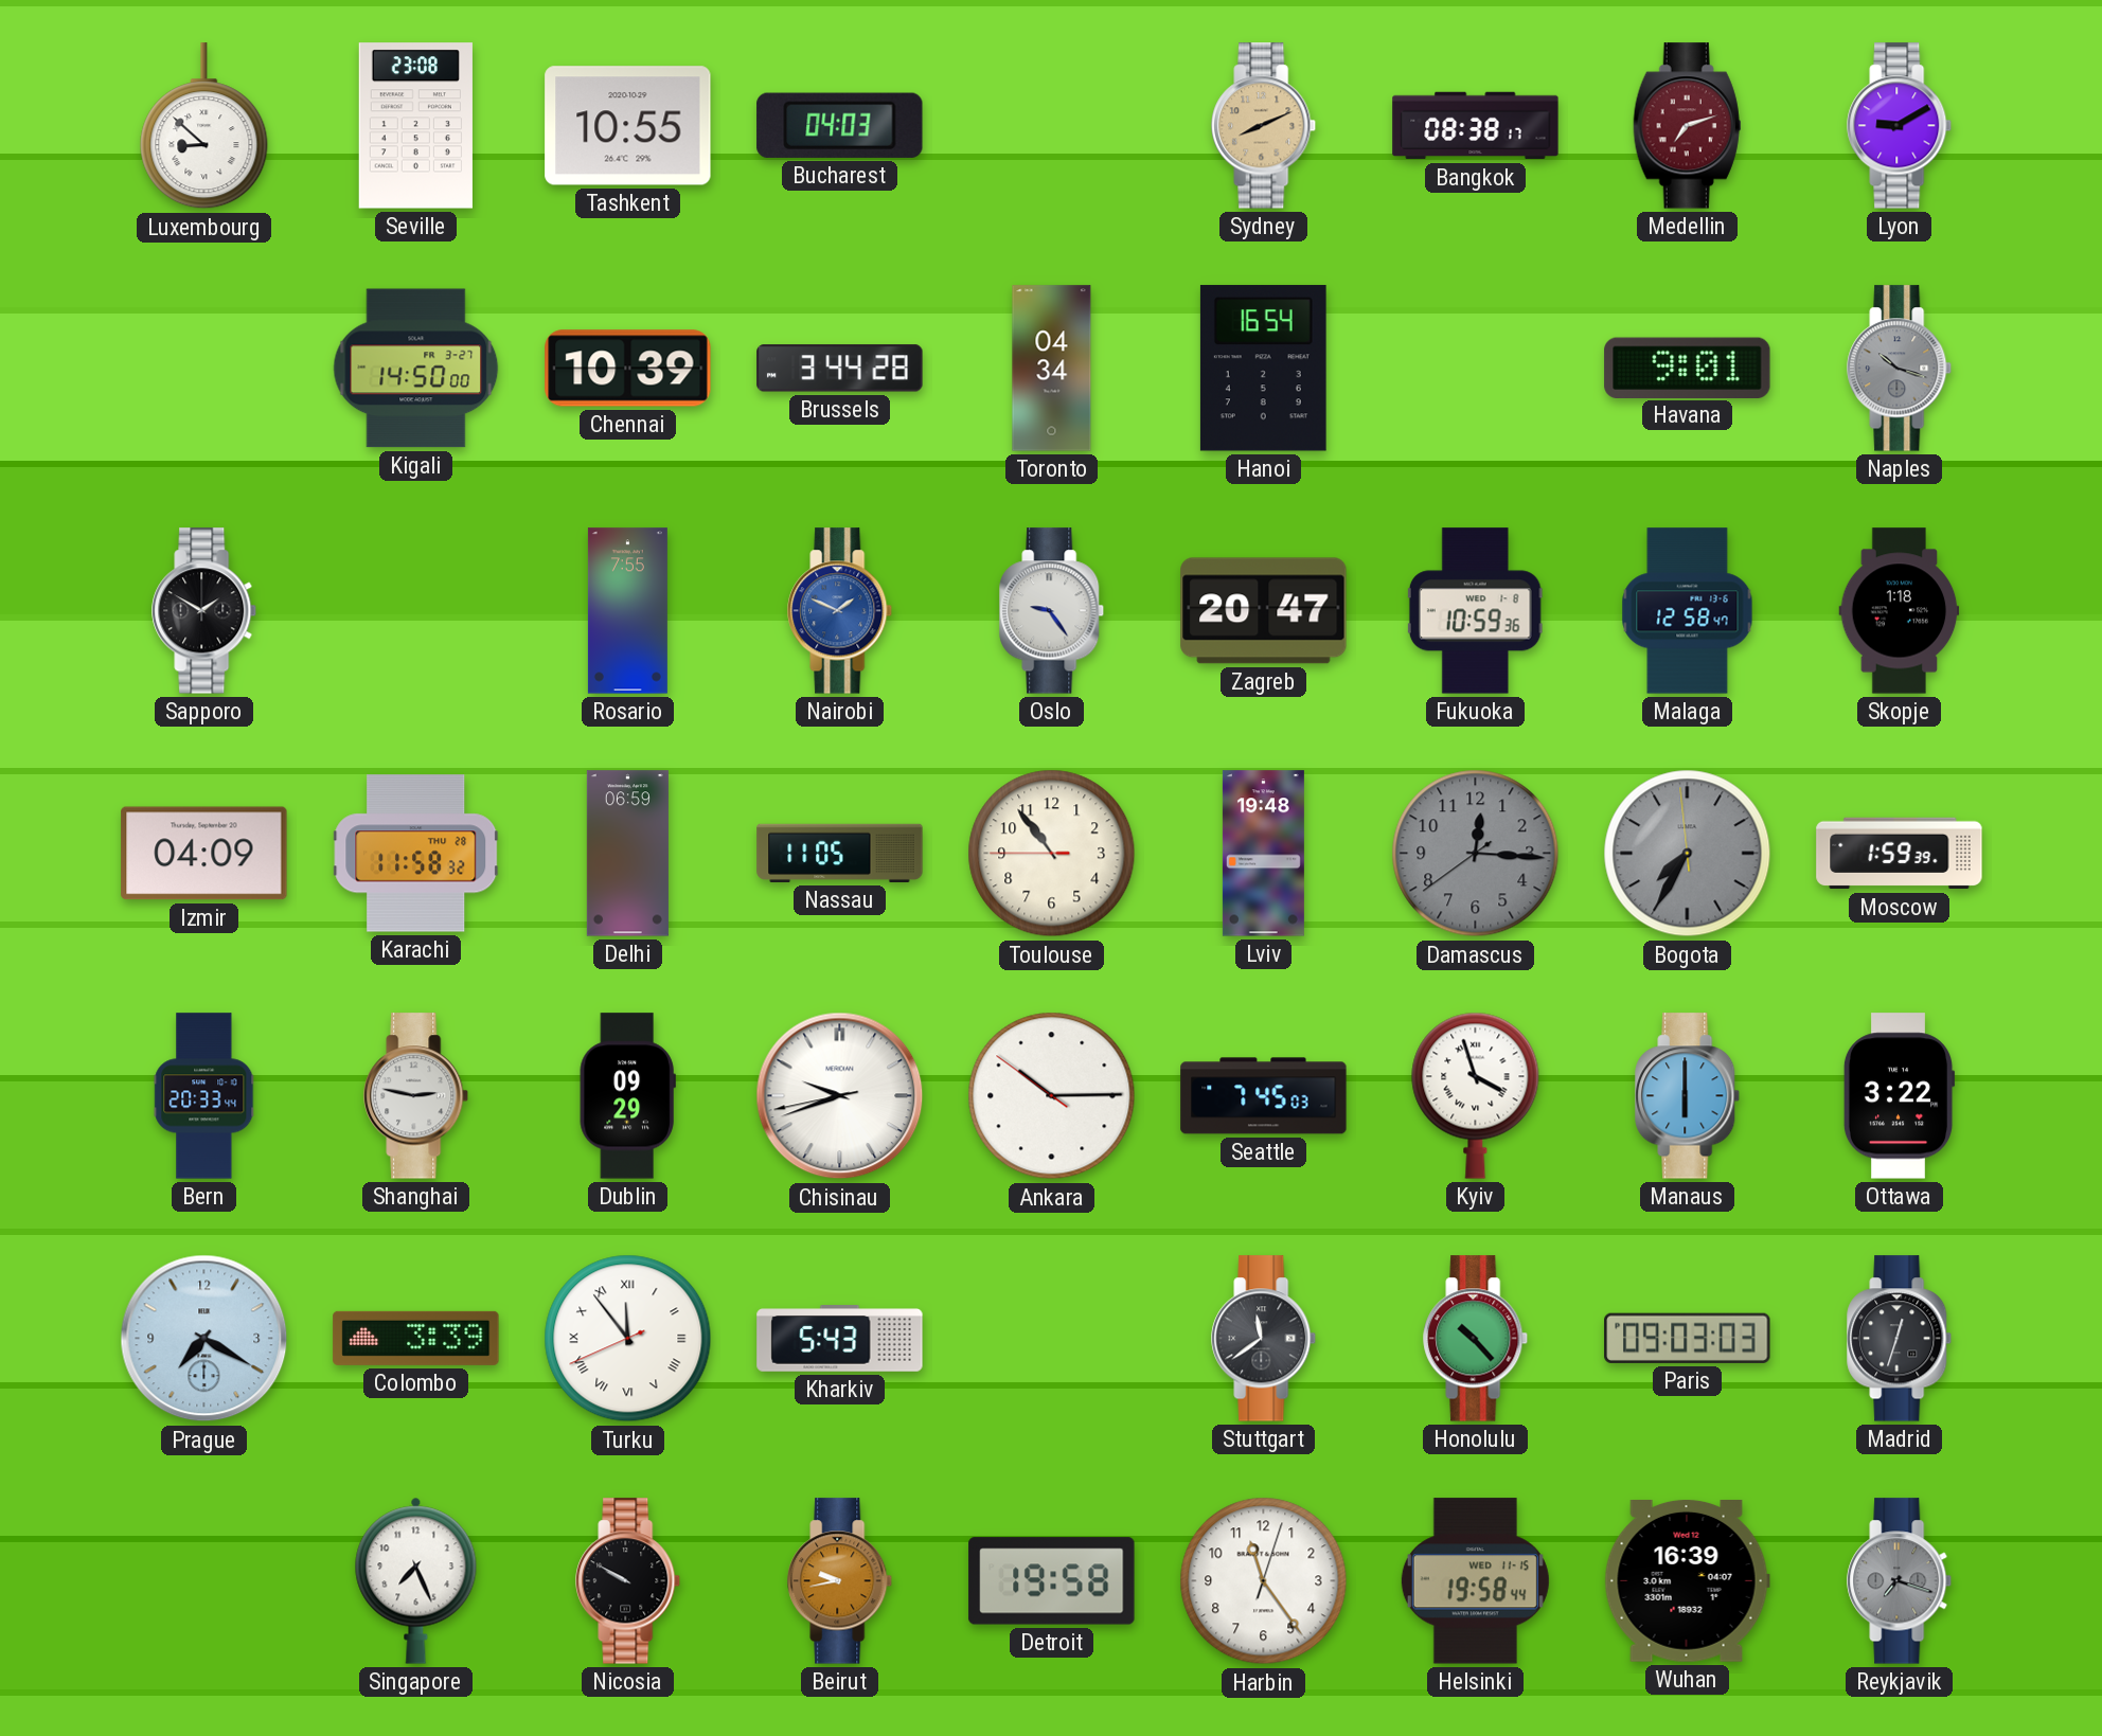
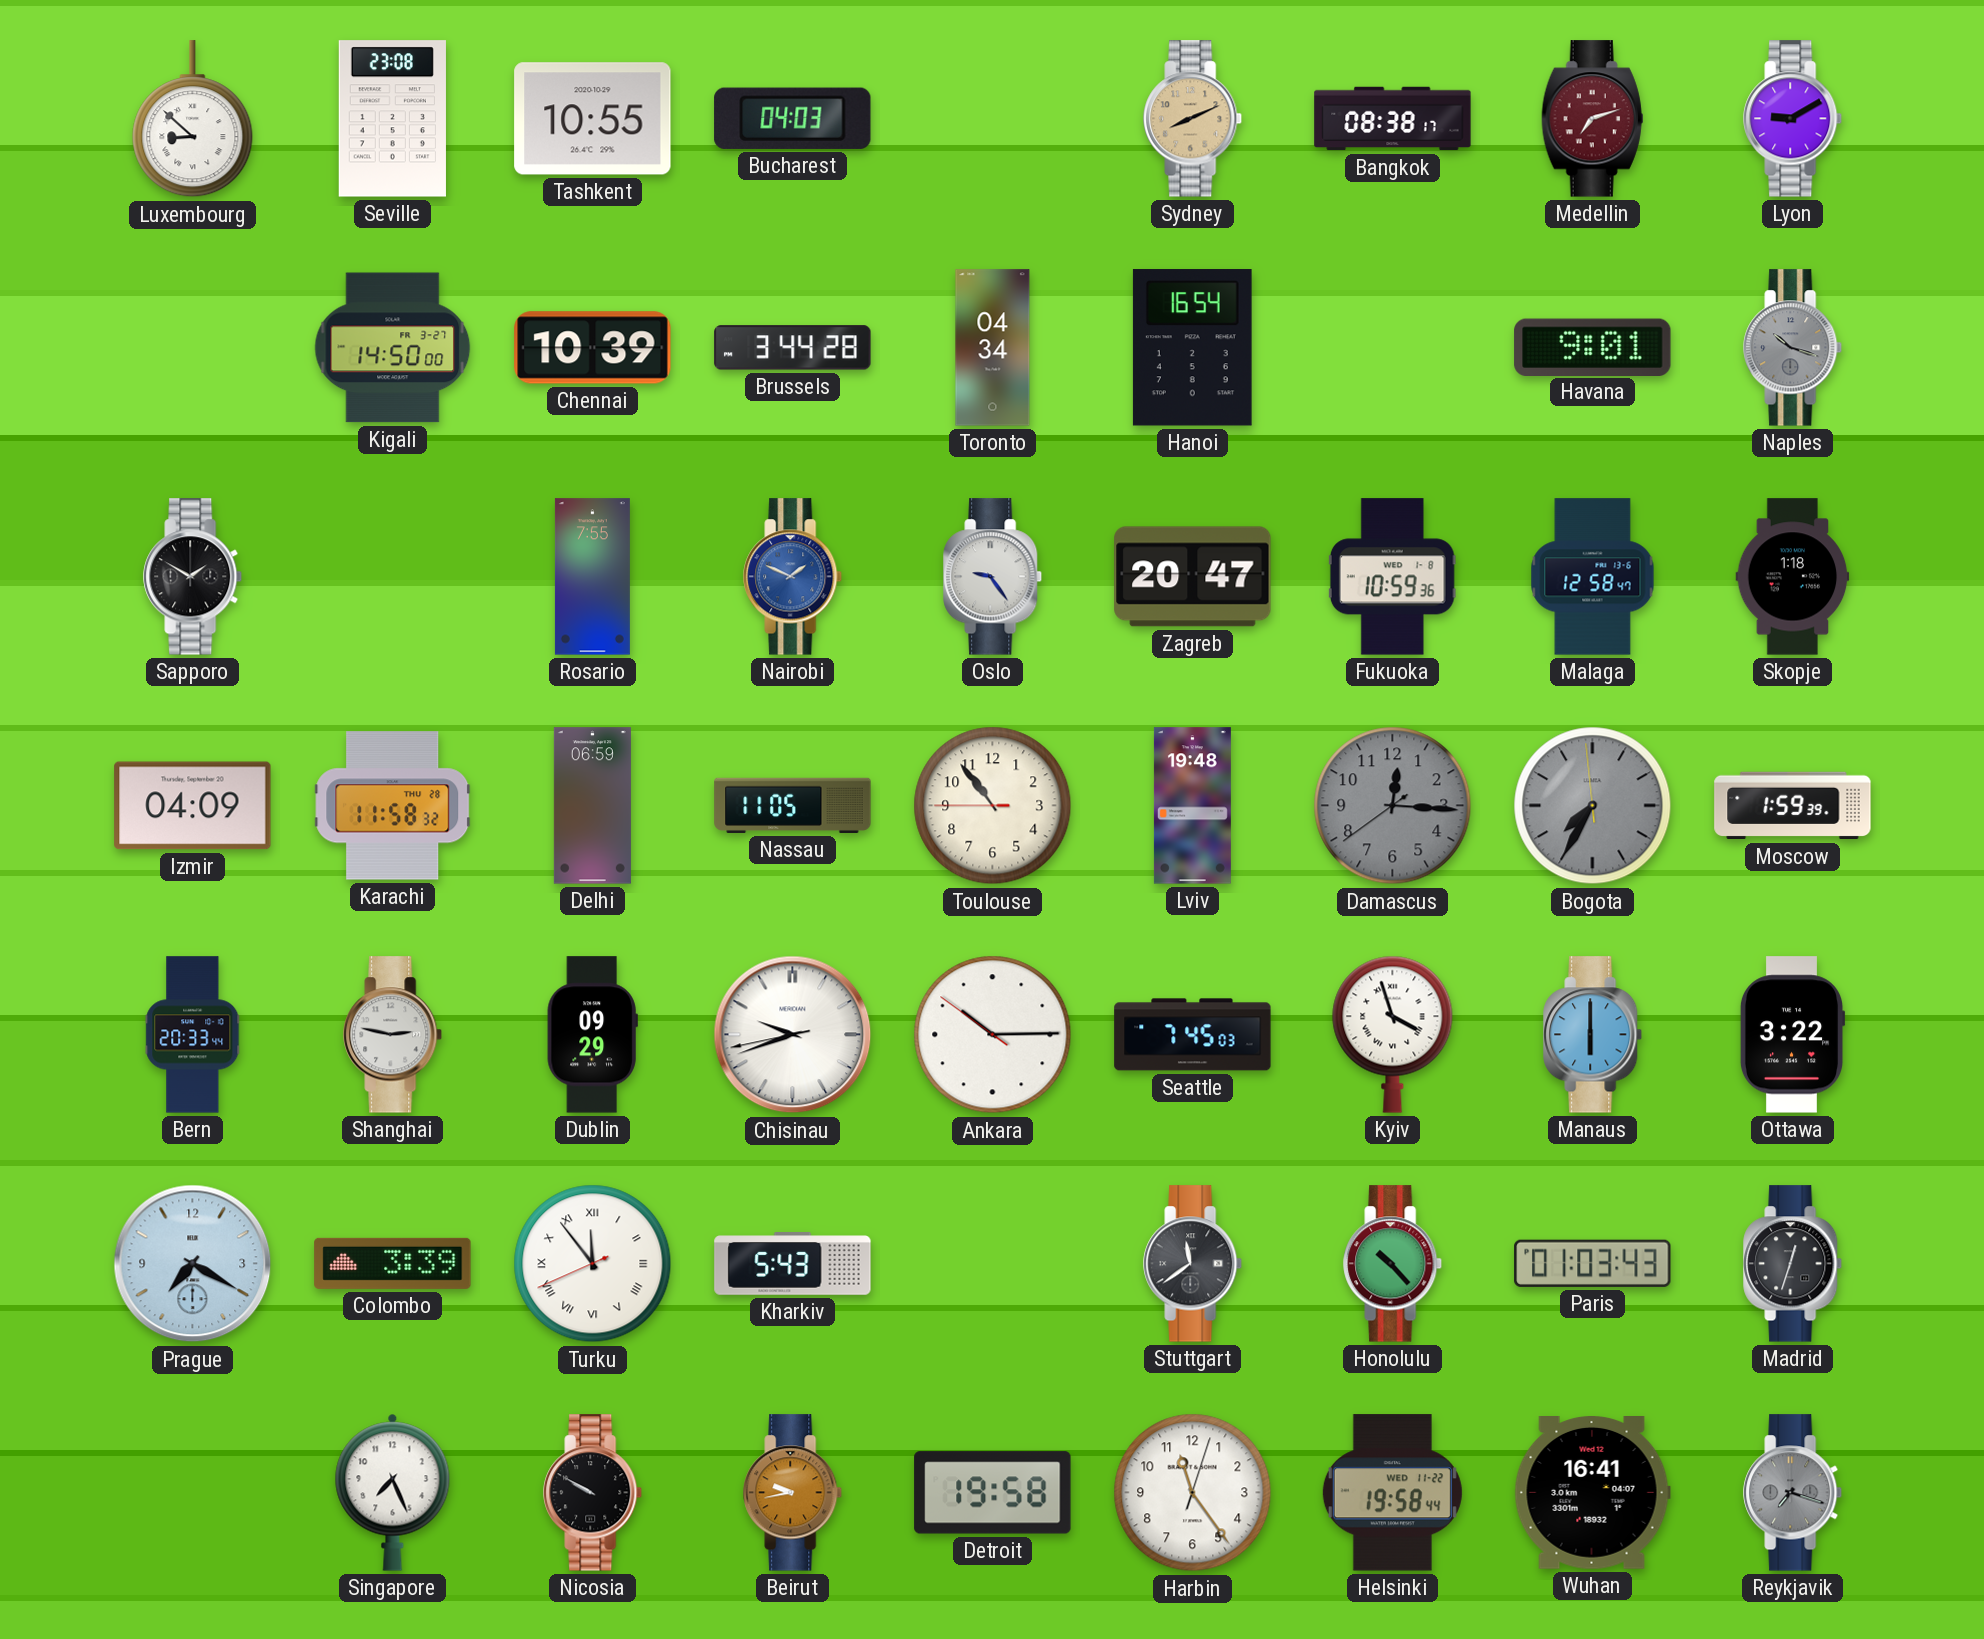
Paris: 09:03 -> 01:03 (1593, 1263)
Helsinki date: WED 11-15 -> WED 11-22 (1392, 1493)
Wuhan: 16:39 -> 16:41 (1592, 1493)
